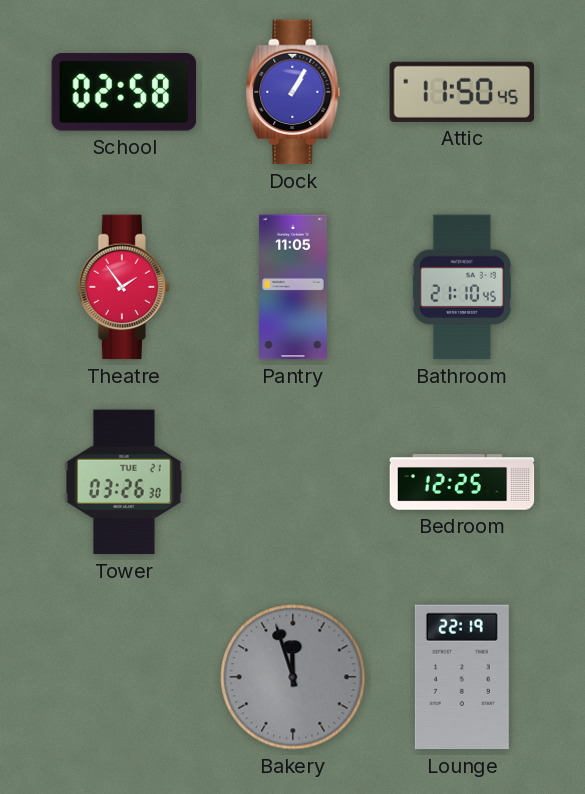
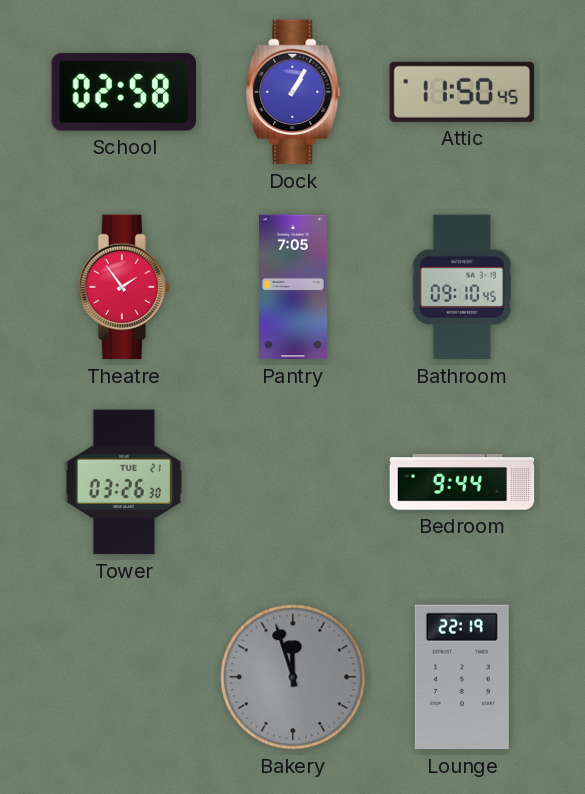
Pantry: 11:05 -> 7:05 (294, 287)
Bathroom: 21:10 -> 09:10 (462, 287)
Bedroom: 12:25 -> 9:44 (462, 482)
